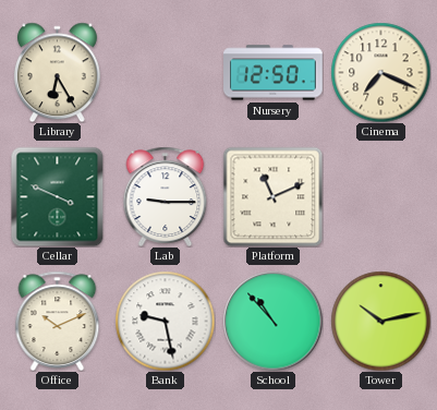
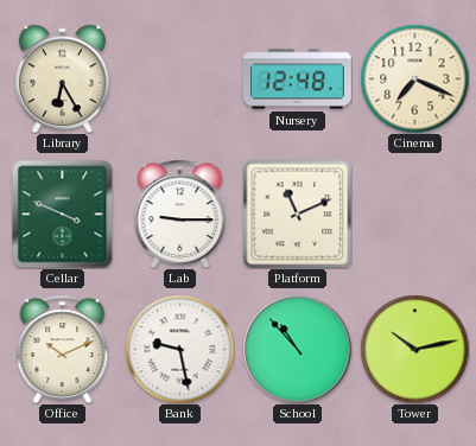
Nursery: 12:50 -> 12:48 (298, 79)
